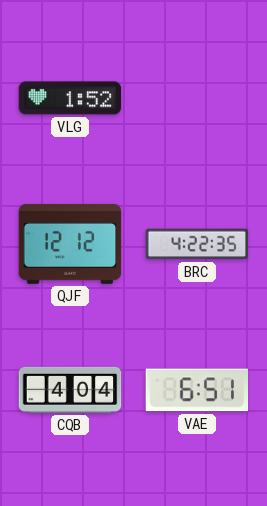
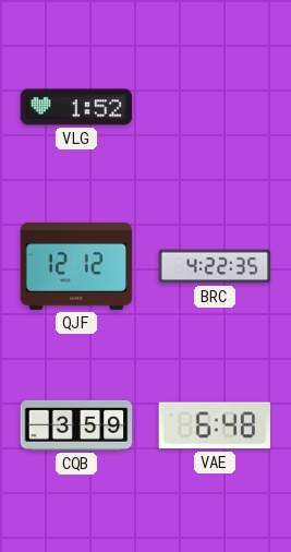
CQB: 4:04 -> 3:59 (76, 425)
VAE: 6:51 -> 6:48 (215, 425)
